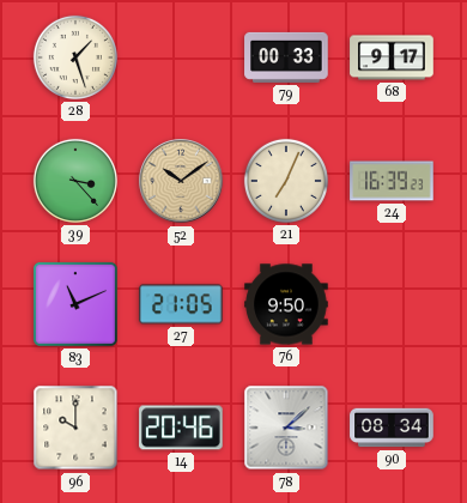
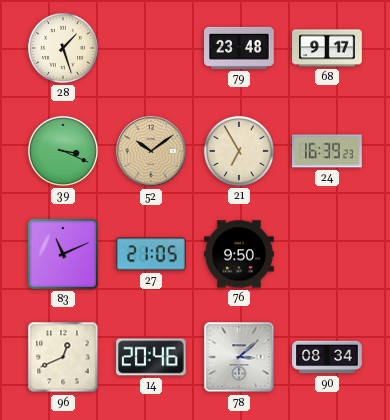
79: 00:33 -> 23:48 (239, 48)
39: 3:23 -> 3:19 (63, 151)
21: 7:04 -> 6:55 (239, 151)
96: 10:00 -> 12:41 (63, 357)
